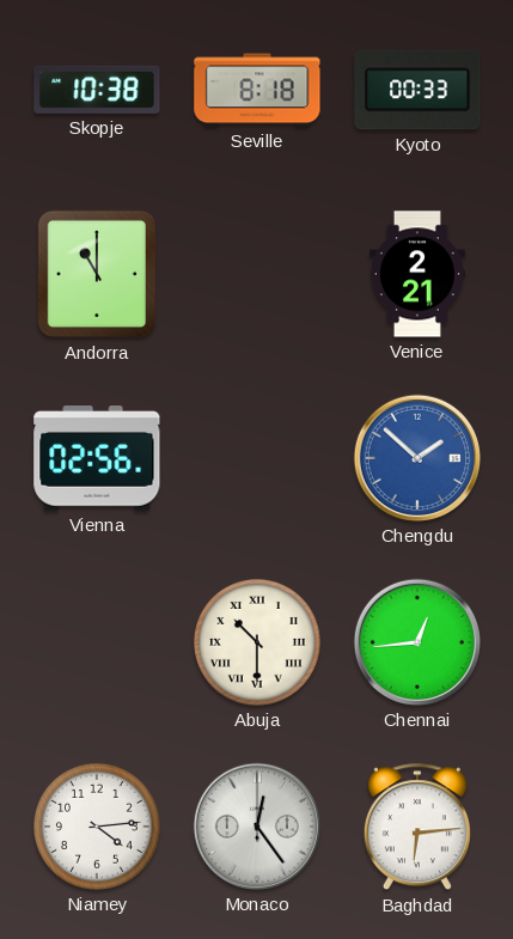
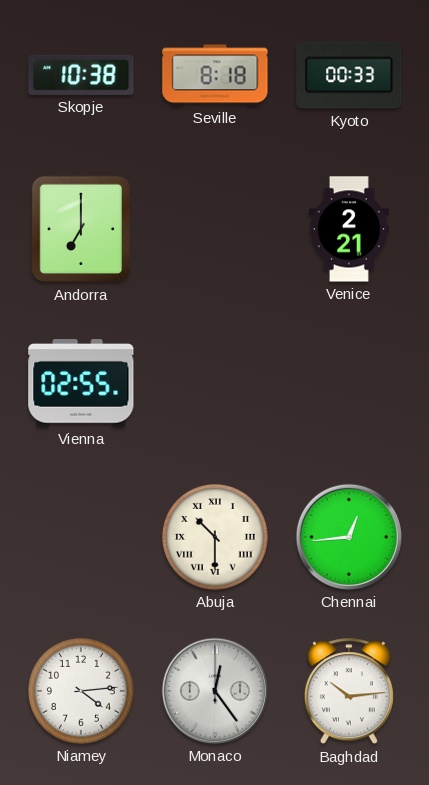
Andorra: 11:00 -> 7:00 (80, 229)
Vienna: 02:56 -> 02:55 (81, 384)
Chengdu: 1:52 -> none (417, 458)
Baghdad: 6:14 -> 10:14 (349, 692)
